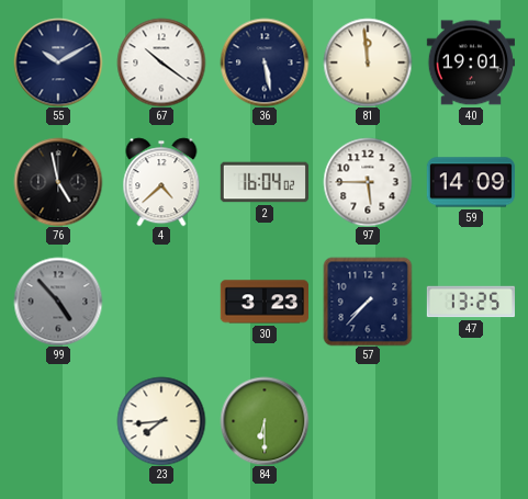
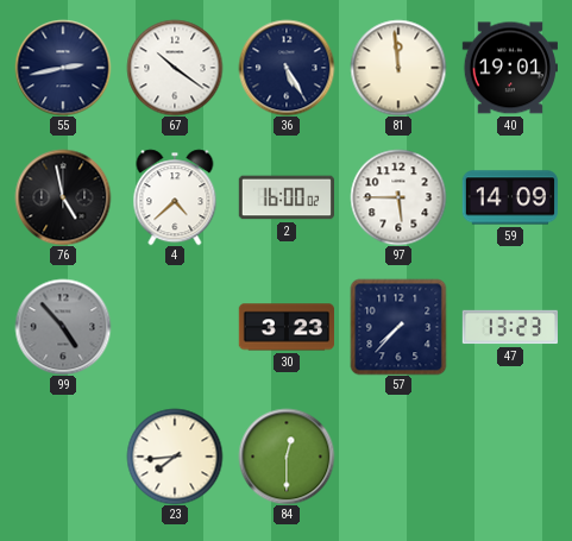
55: 10:10 -> 2:43 (63, 68)
36: 5:28 -> 5:25 (287, 68)
2: 16:04 -> 16:00 (285, 197)
47: 13:25 -> 13:23 (509, 327)
84: 6:30 -> 12:30 (287, 457)
